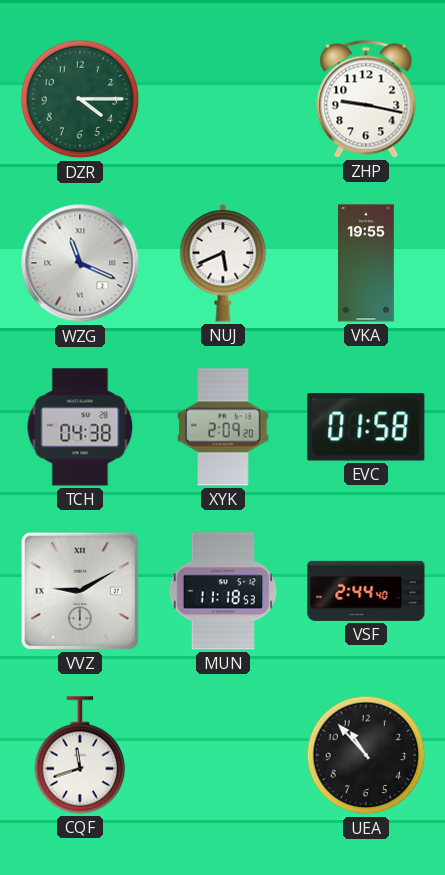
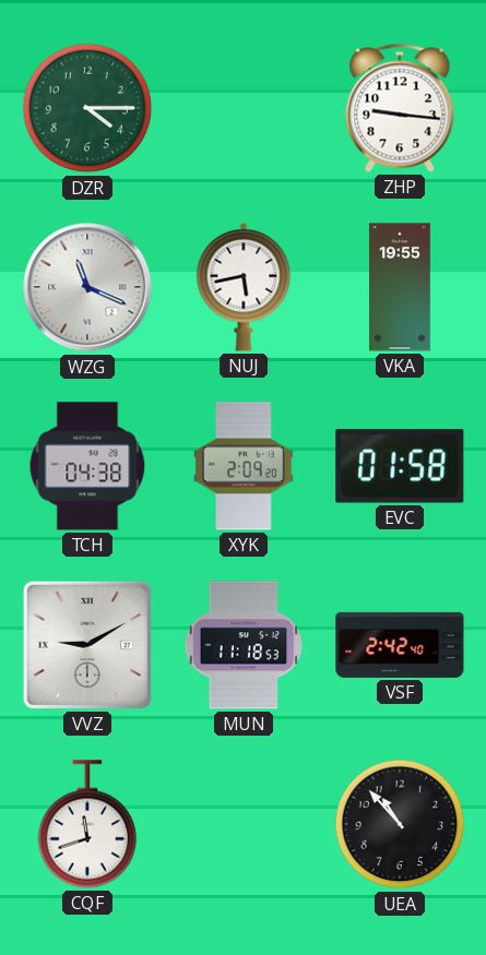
ZHP: 9:17 -> 9:16 (400, 108)
NUJ: 5:41 -> 5:43 (244, 287)
VSF: 2:44 -> 2:42 (400, 645)
